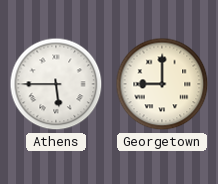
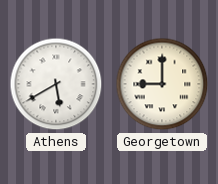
Athens: 5:45 -> 5:40 (56, 84)
